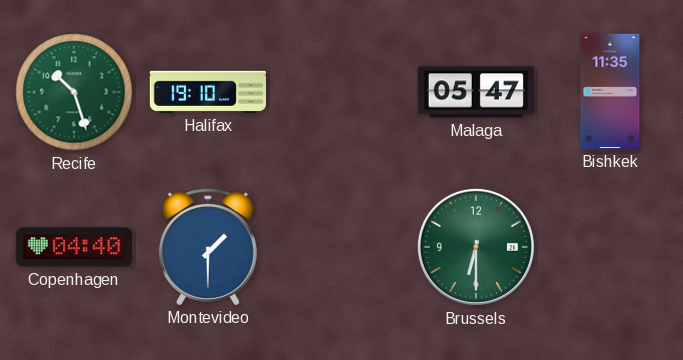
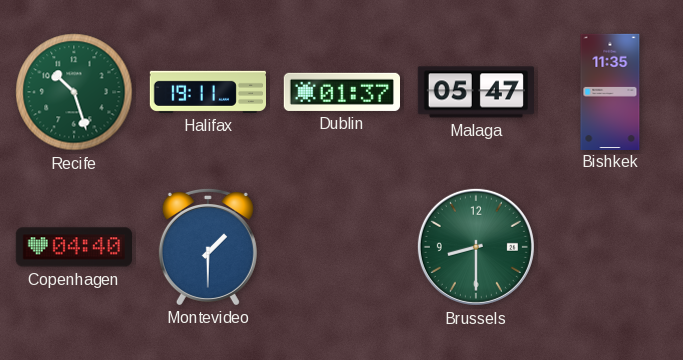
Halifax: 19:10 -> 19:11 (207, 92)
Dublin: none -> 01:37 (341, 92)
Brussels: 6:30 -> 8:30 (476, 247)
